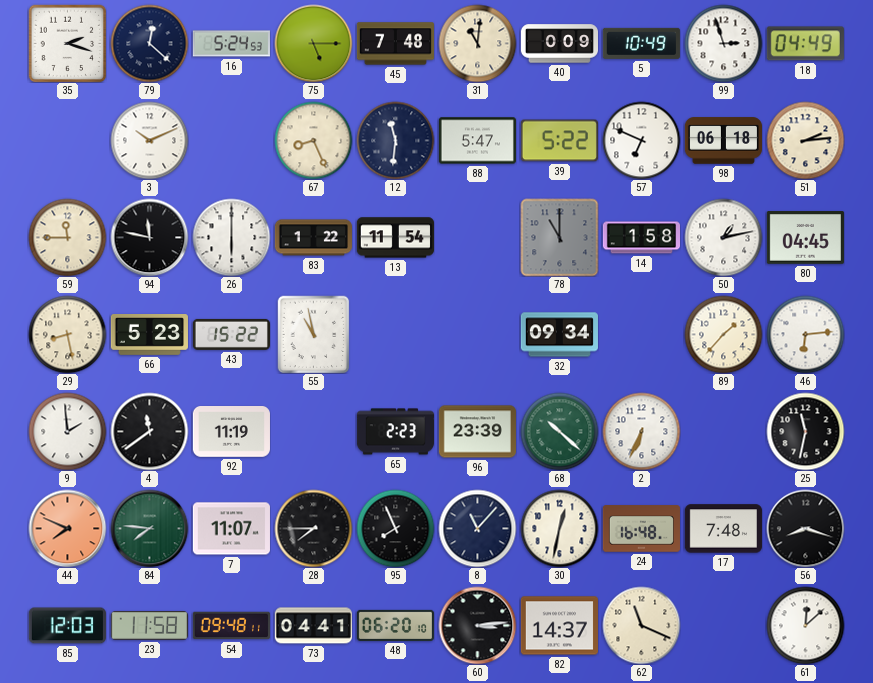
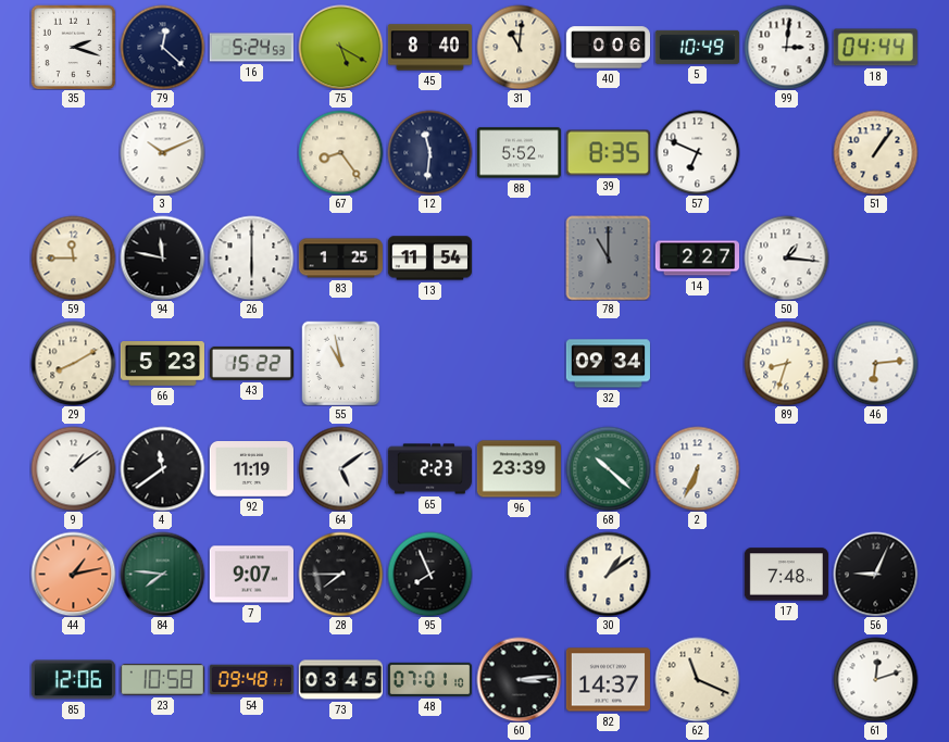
75: 5:15 -> 5:20 (340, 47)
45: 7:48 -> 8:40 (429, 48)
40: 0:09 -> 0:06 (608, 48)
99: 2:57 -> 3:01 (786, 47)
18: 04:49 -> 04:44 (875, 48)
67: 8:26 -> 8:24 (340, 152)
88: 5:47 -> 5:52 (519, 153)
39: 5:22 -> 8:35 (608, 153)
98: 06:18 -> none (723, 141)
51: 2:14 -> 1:06 (875, 152)
83: 1:22 -> 1:25 (340, 259)
14: 1:58 -> 2:27 (697, 259)
50: 1:13 -> 1:16 (786, 257)
80: 04:45 -> none (805, 238)
29: 8:28 -> 8:10 (73, 363)
89: 1:37 -> 8:33 (786, 363)
9: 1:59 -> 1:09 (73, 468)
64: none -> 5:09 (340, 468)
25: 11:32 -> none (805, 431)
44: 7:49 -> 1:13 (73, 574)
7: 11:07 -> 9:07 (251, 575)
8: 11:07 -> none (477, 528)
30: 12:32 -> 1:09 (608, 574)
24: 16:48 -> none (641, 529)
56: 8:18 -> 9:04 (875, 574)
85: 12:03 -> 12:06 (73, 680)
23: 11:58 -> 10:58 (162, 680)
73: 04:41 -> 03:45 (340, 680)
48: 06:20 -> 07:01 (429, 679)
61: 12:08 -> 12:12 (875, 679)
